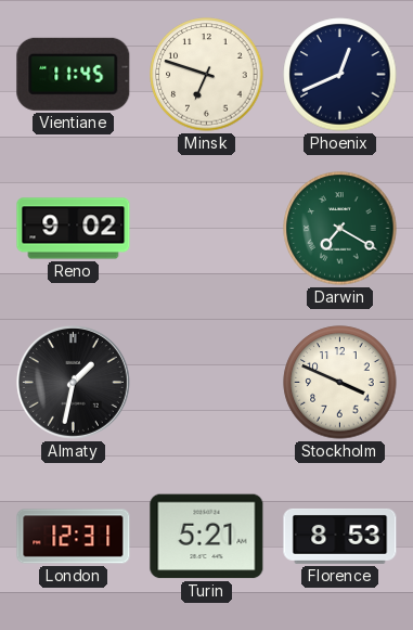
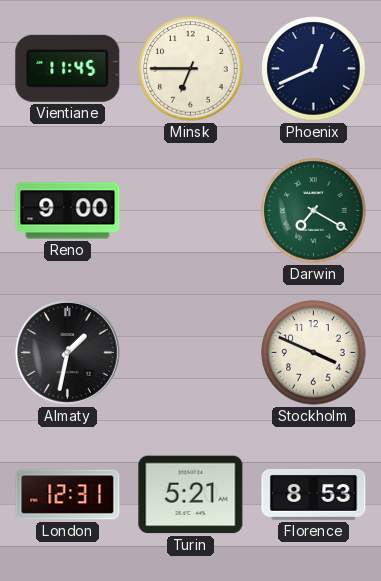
Minsk: 6:48 -> 6:45 (191, 69)
Reno: 9:02 -> 9:00 (68, 211)
